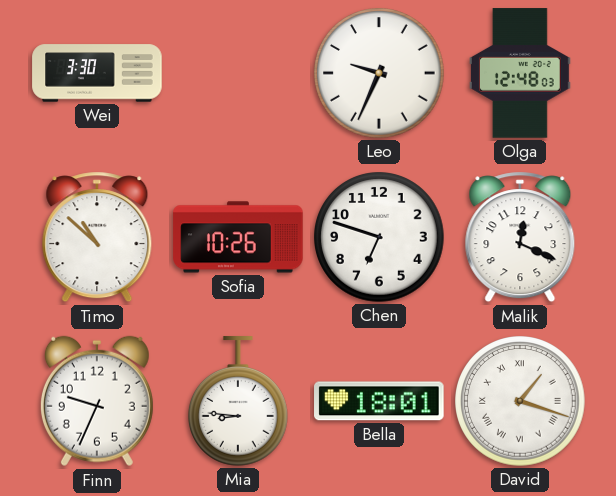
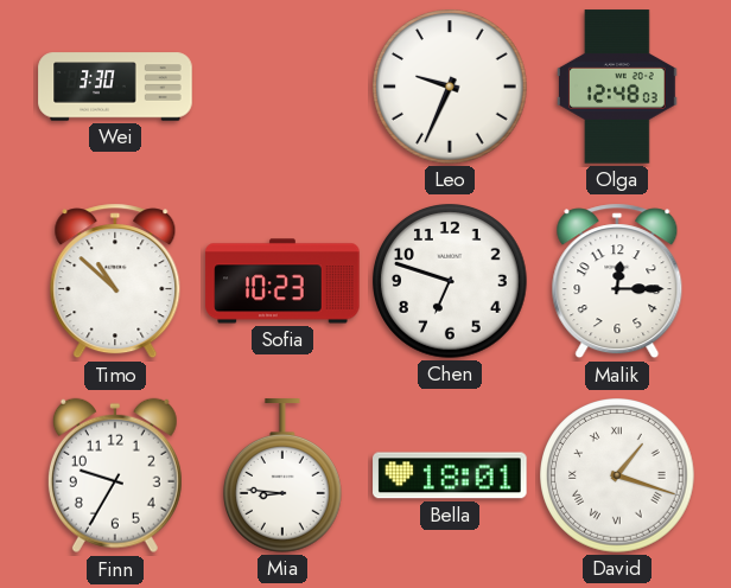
Sofia: 10:26 -> 10:23 (282, 281)
Malik: 12:19 -> 12:15 (617, 281)
Finn: 9:34 -> 9:35 (115, 475)
